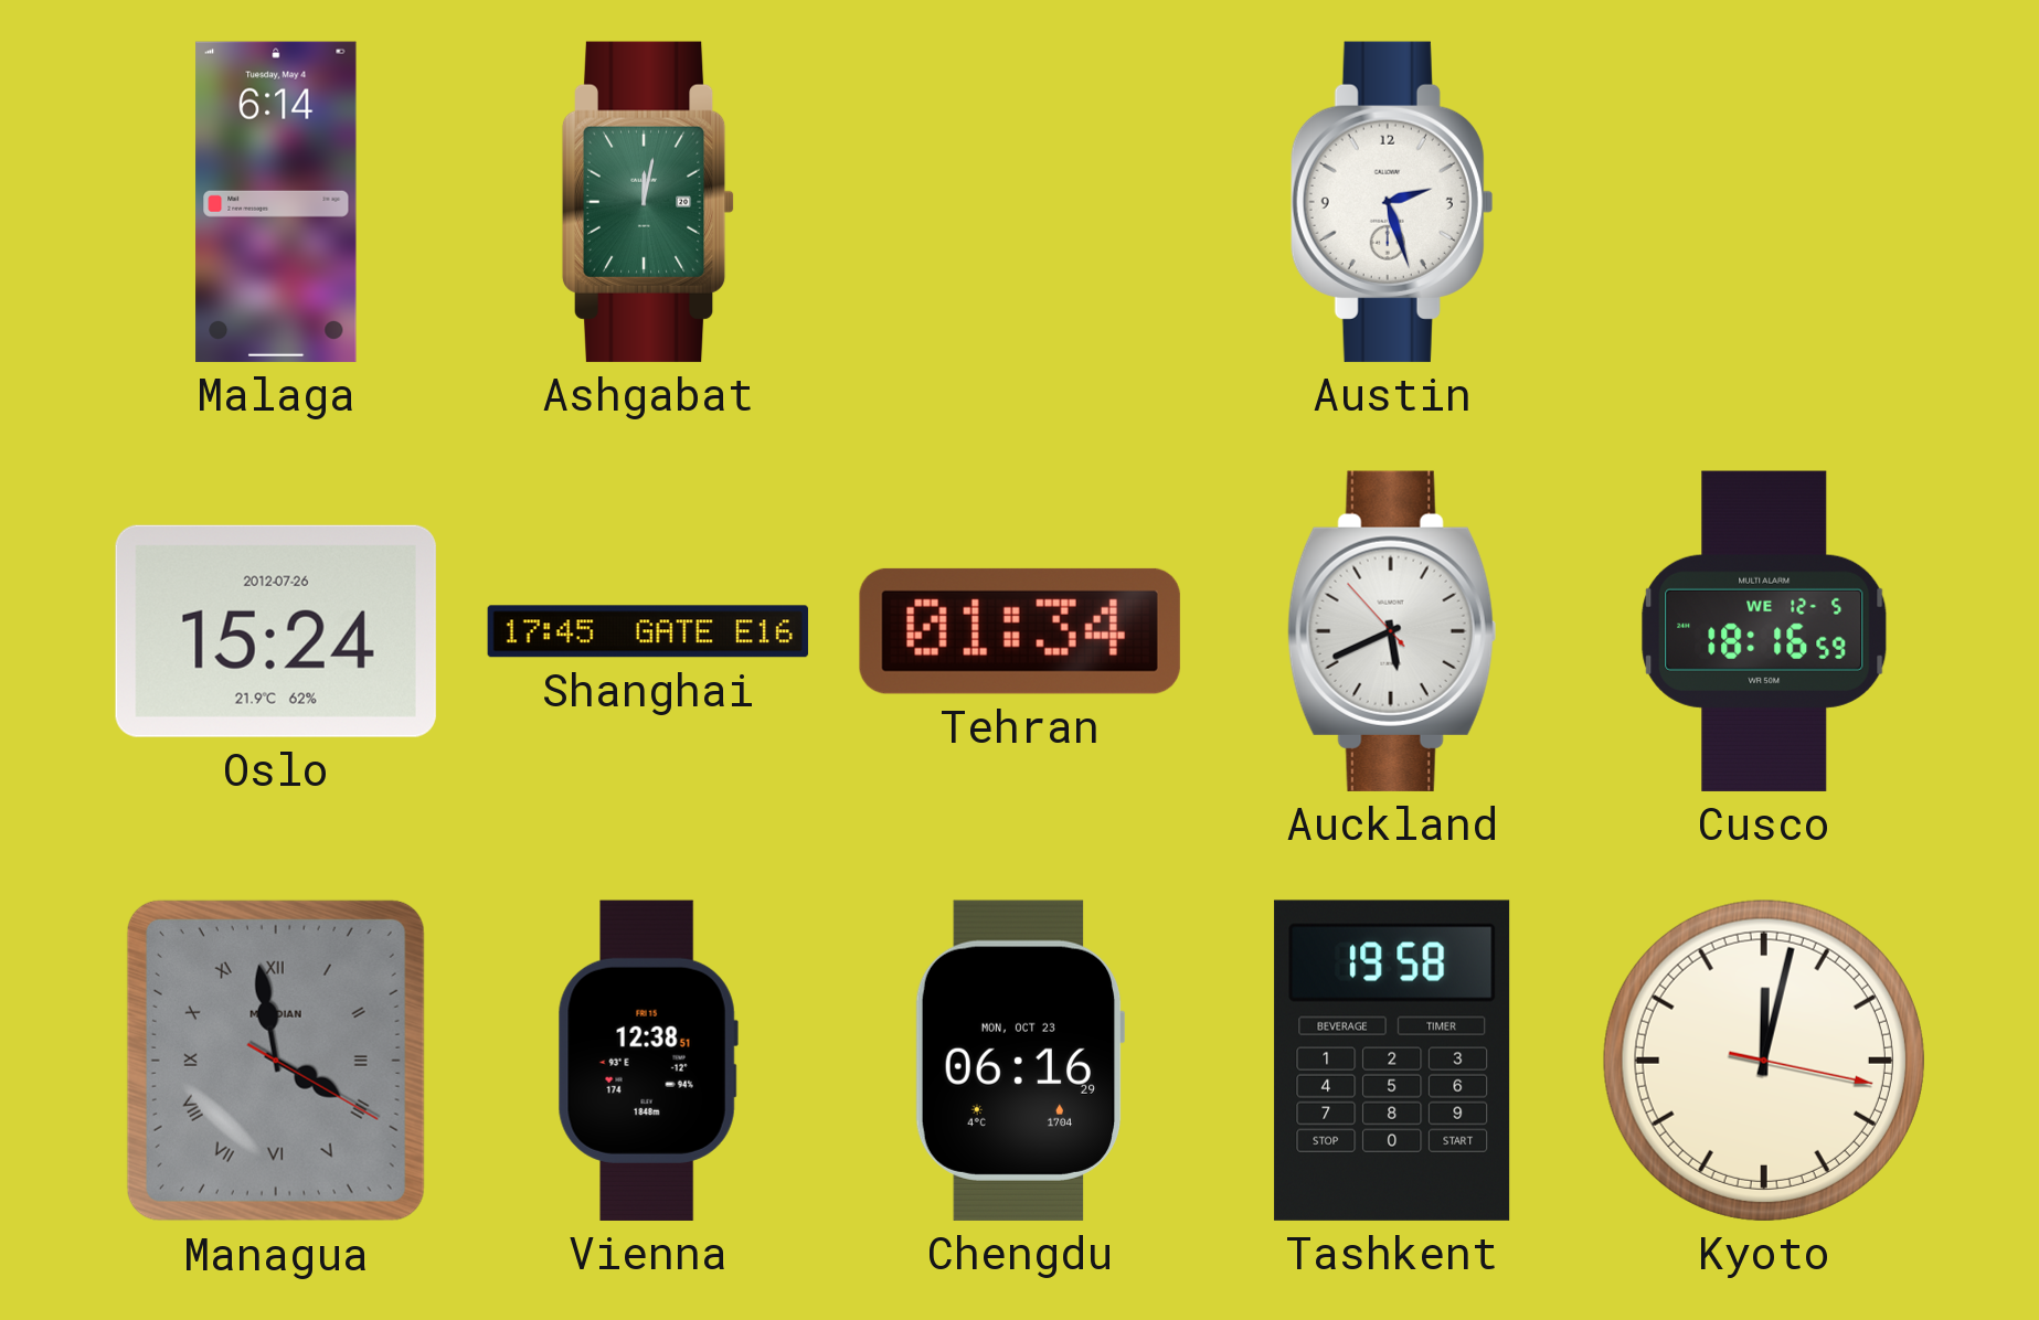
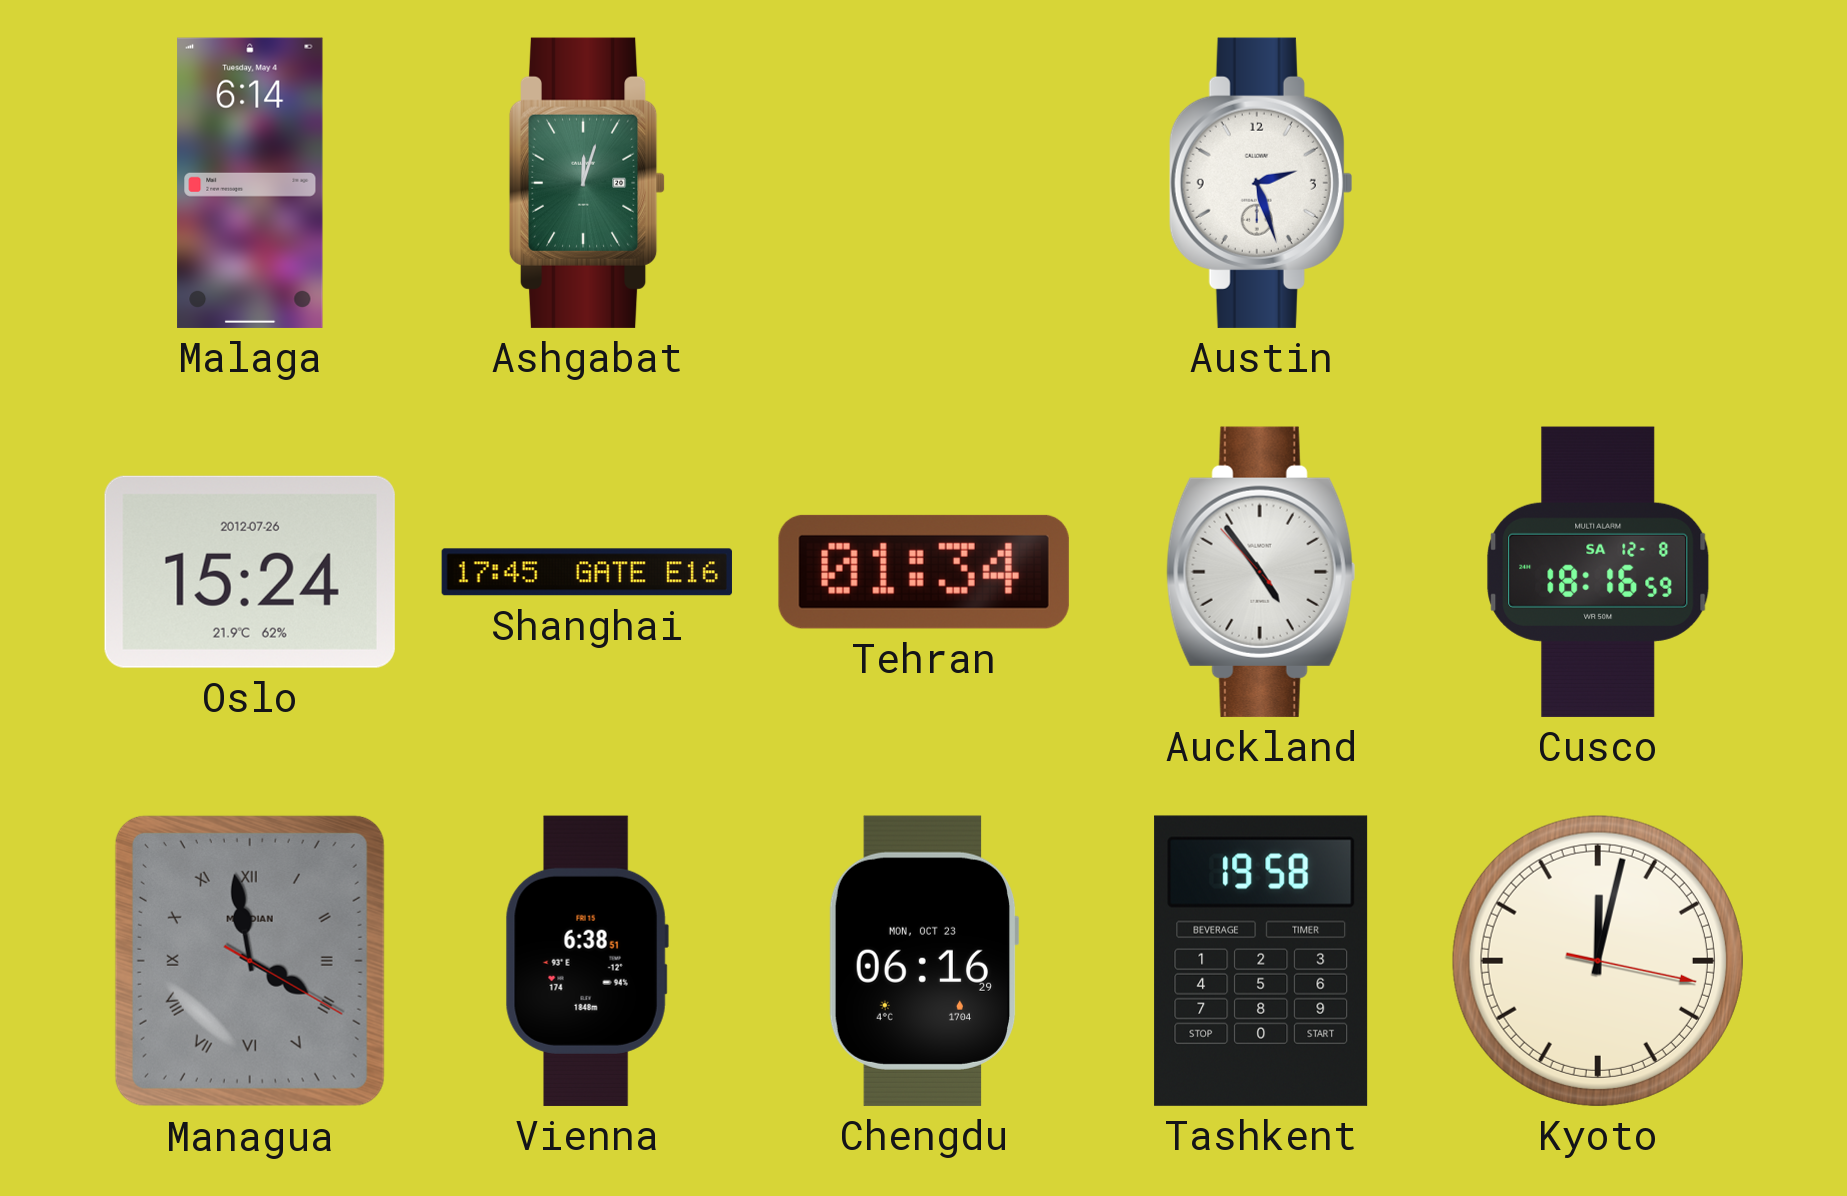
Ashgabat: 12:02 -> 12:03 (587, 183)
Auckland: 5:40 -> 4:53 (1261, 572)
Cusco date: WE 12-5 -> SA 12-8 (1598, 572)
Vienna: 12:38 -> 6:38 (587, 961)
